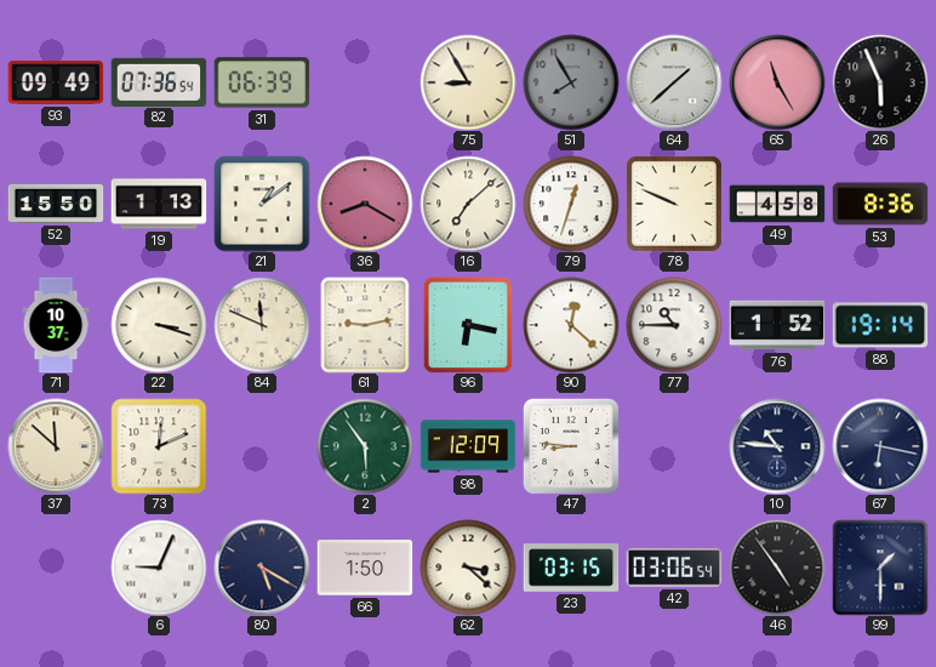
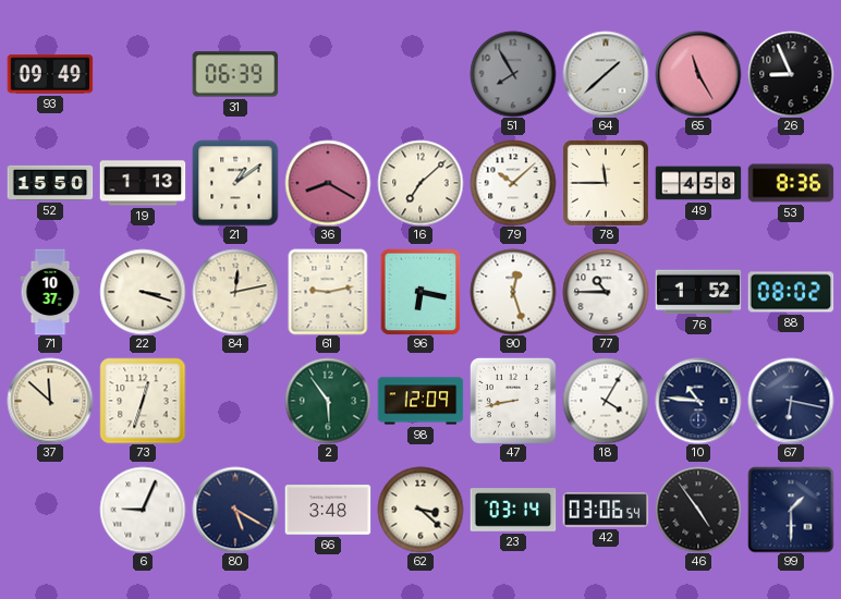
82: 07:36 -> none (159, 81)
75: 8:55 -> none (468, 82)
26: 5:56 -> 8:56 (791, 74)
79: 12:33 -> 10:08 (513, 183)
78: 9:49 -> 11:45 (606, 183)
84: 11:49 -> 12:13 (235, 292)
90: 12:22 -> 12:27 (513, 292)
88: 19:14 -> 08:02 (791, 292)
73: 12:11 -> 12:33 (143, 401)
47: 8:46 -> 8:43 (513, 401)
18: none -> 4:05 (606, 401)
66: 1:50 -> 3:48 (328, 510)
23: 03:15 -> 03:14 (513, 510)
